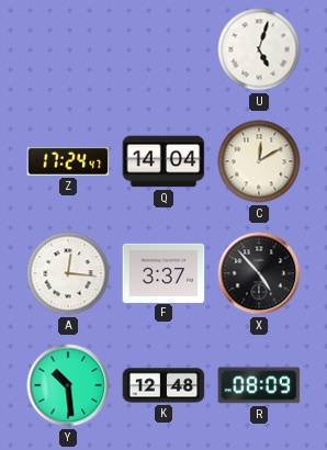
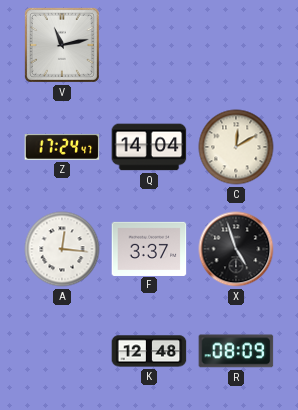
V: none -> 11:13 (62, 45)
U: 5:03 -> none (259, 49)
X: 4:53 -> 4:57 (236, 249)
Y: 10:29 -> none (68, 385)
